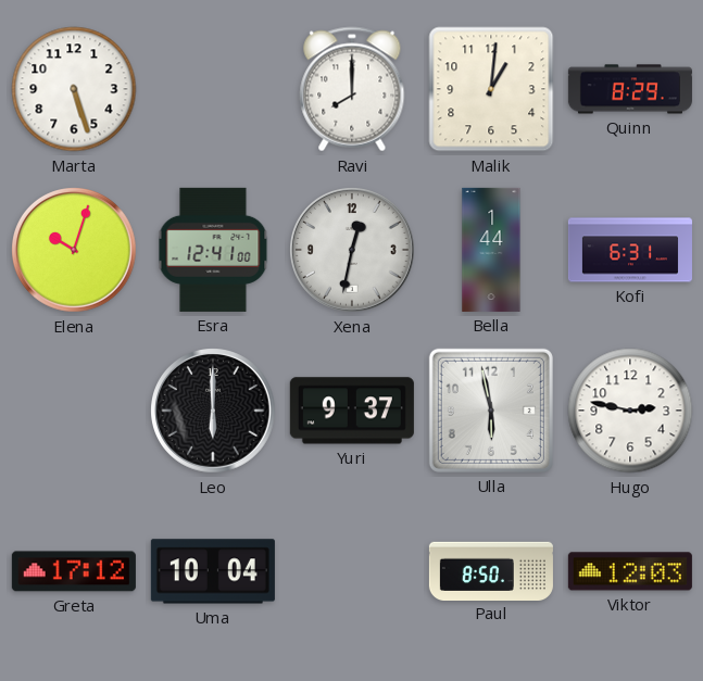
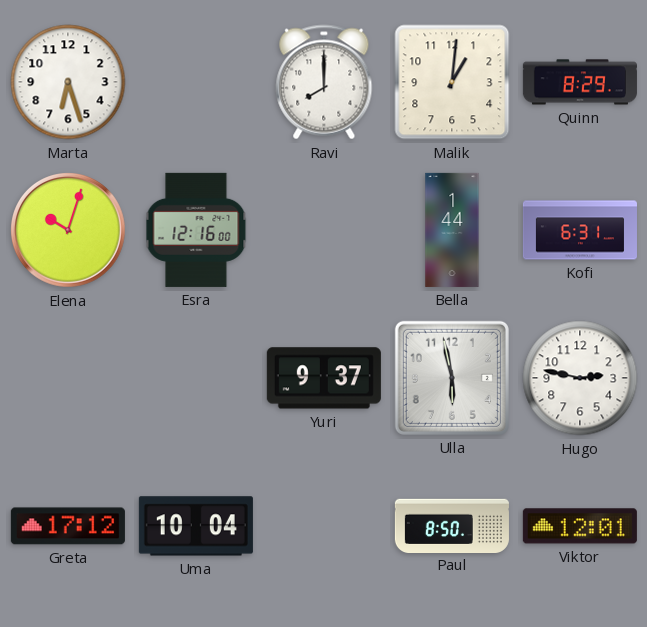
Marta: 5:27 -> 6:27 (68, 82)
Esra: 12:41 -> 12:16 (196, 230)
Xena: 12:32 -> none (353, 251)
Leo: 6:00 -> none (214, 412)
Viktor: 12:03 -> 12:01 (580, 526)
